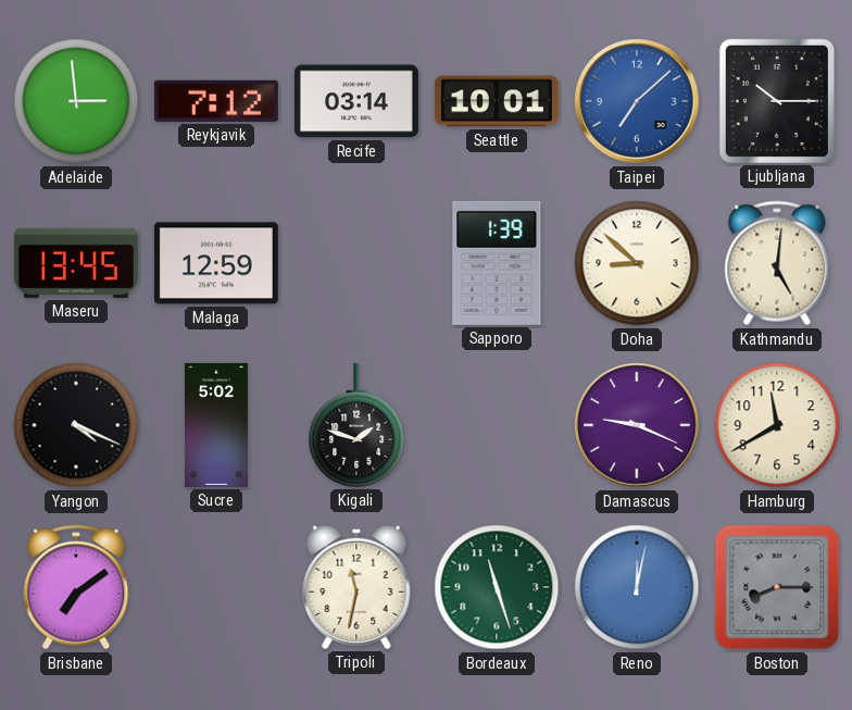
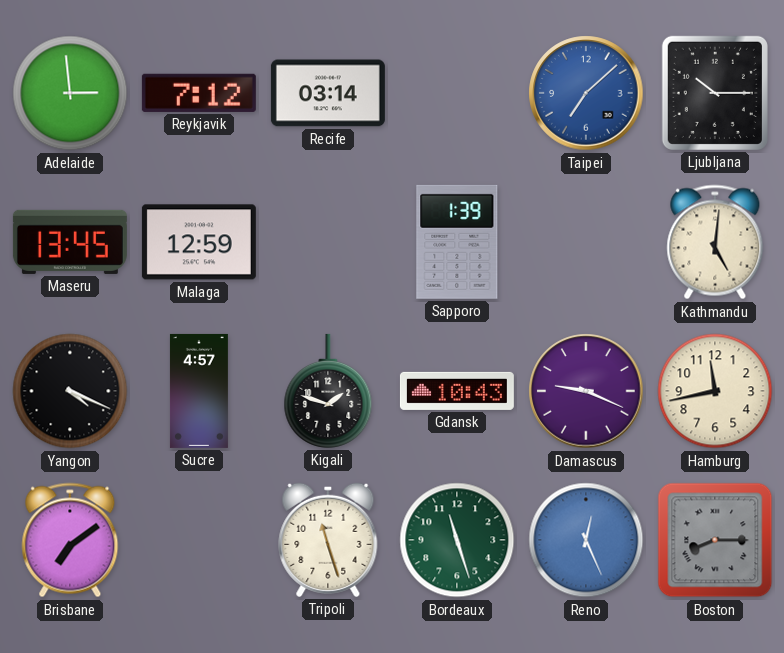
Seattle: 10:01 -> none (497, 101)
Doha: 8:52 -> none (637, 263)
Sucre: 5:02 -> 4:57 (199, 391)
Gdansk: none -> 10:43 (457, 391)
Hamburg: 11:40 -> 11:43 (715, 391)
Tripoli: 11:32 -> 11:27 (328, 540)
Reno: 12:02 -> 12:26 (586, 540)
